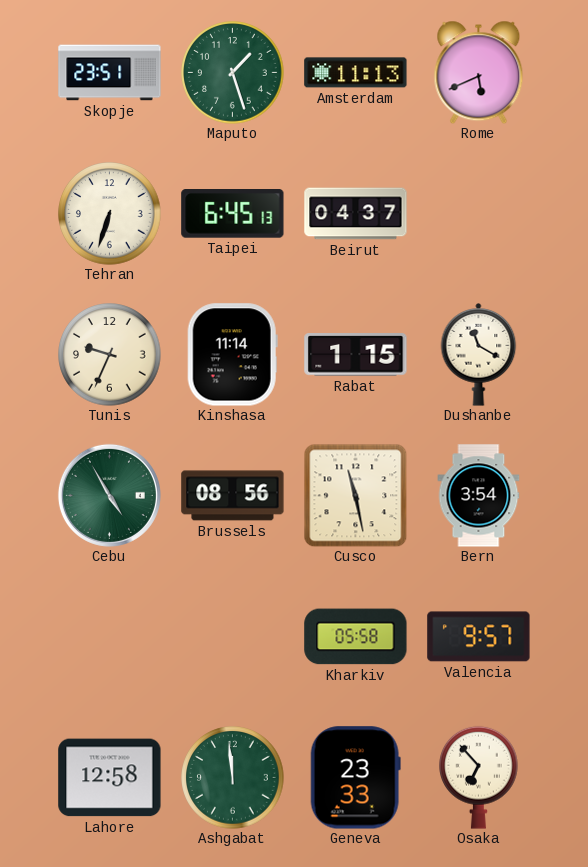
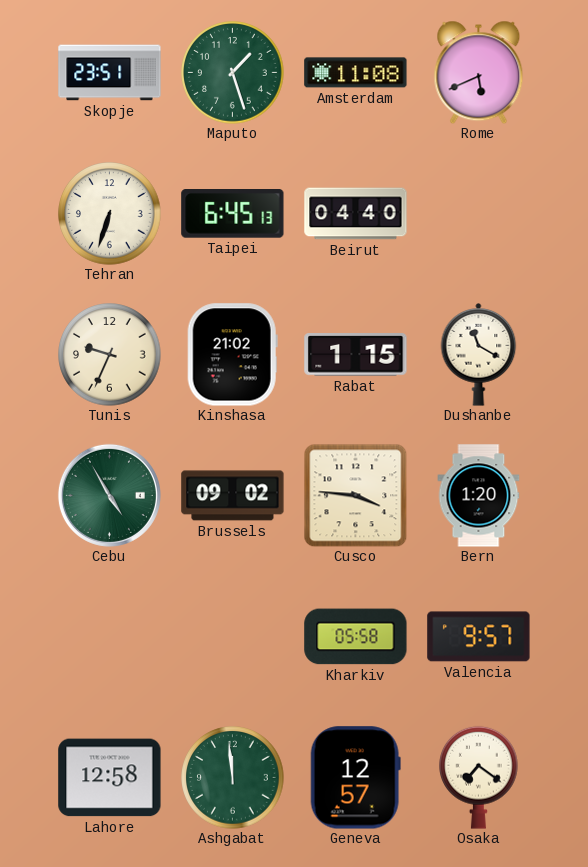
Amsterdam: 11:13 -> 11:08 (356, 73)
Beirut: 04:37 -> 04:40 (356, 214)
Kinshasa: 11:14 -> 21:02 (232, 355)
Brussels: 08:56 -> 09:02 (233, 496)
Cusco: 11:28 -> 3:46 (355, 495)
Bern: 3:54 -> 1:20 (479, 496)
Geneva: 23:33 -> 12:57 (355, 778)
Osaka: 6:53 -> 7:21 (479, 777)
